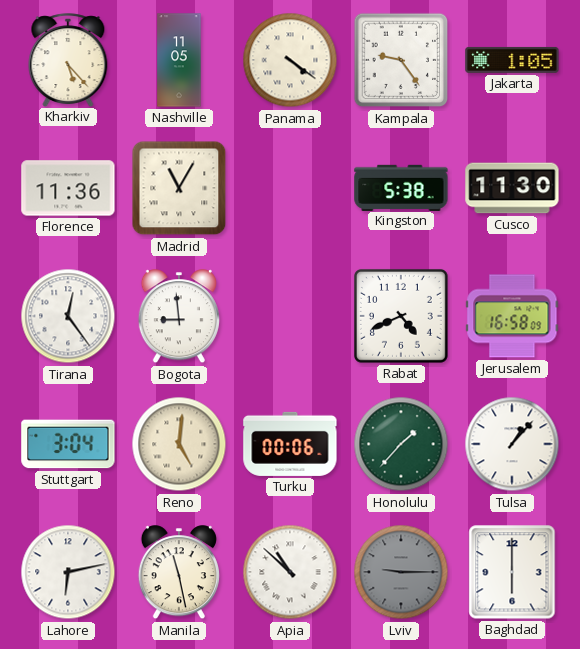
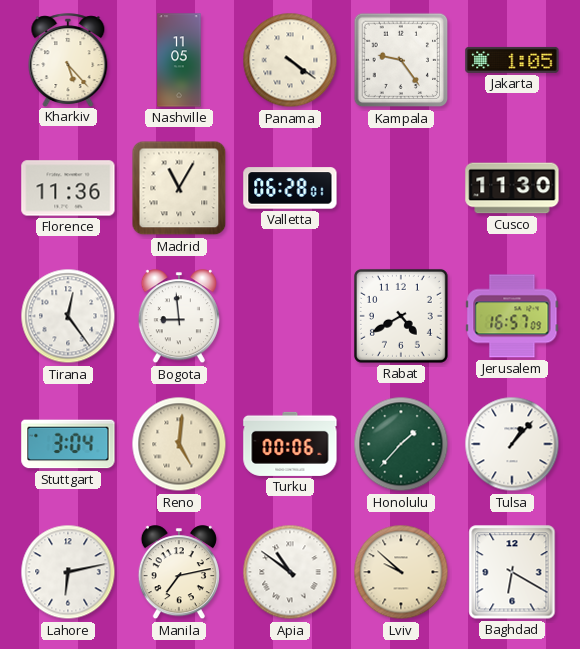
Valletta: none -> 06:28 (290, 188)
Kingston: 5:38 -> none (401, 187)
Rabat: 4:41 -> 4:40 (401, 316)
Jerusalem: 16:58 -> 16:57 (512, 316)
Manila: 11:28 -> 7:13 (179, 573)
Apia: 10:52 -> 10:51 (290, 572)
Lviv: 9:15 -> 9:52 (401, 572)
Lviv dial: grey -> cream (401, 572)
Baghdad: 6:00 -> 6:20 (512, 572)
